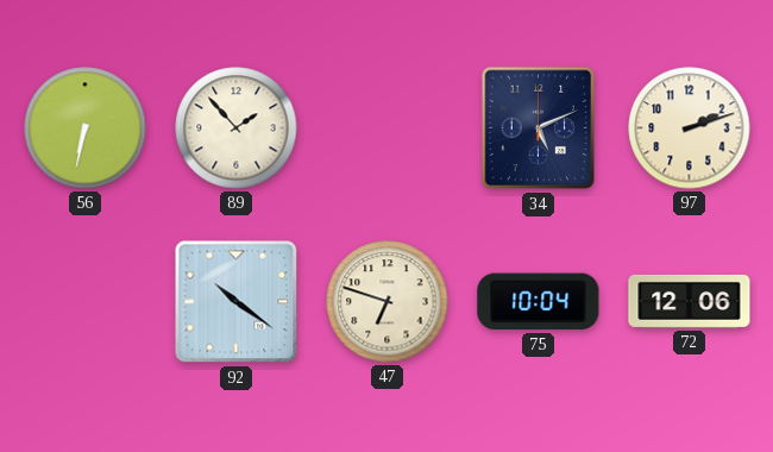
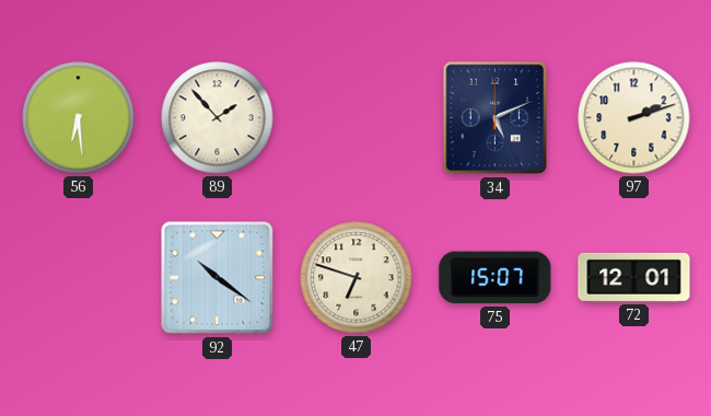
56: 6:32 -> 6:29 (79, 118)
75: 10:04 -> 15:07 (496, 278)
72: 12:06 -> 12:01 (634, 277)
